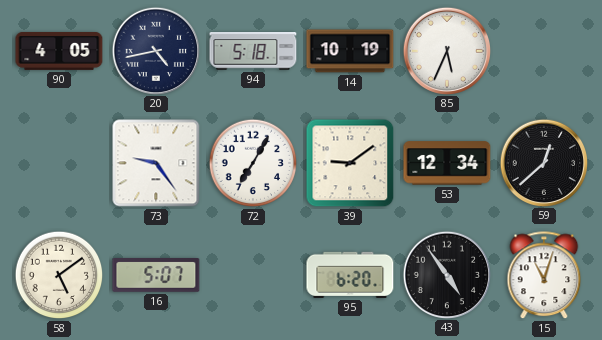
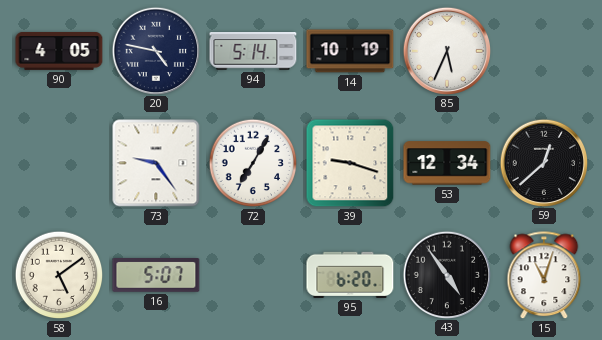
20: 4:43 -> 4:47 (155, 50)
94: 5:18 -> 5:14 (253, 51)
39: 9:09 -> 9:18 (350, 163)
